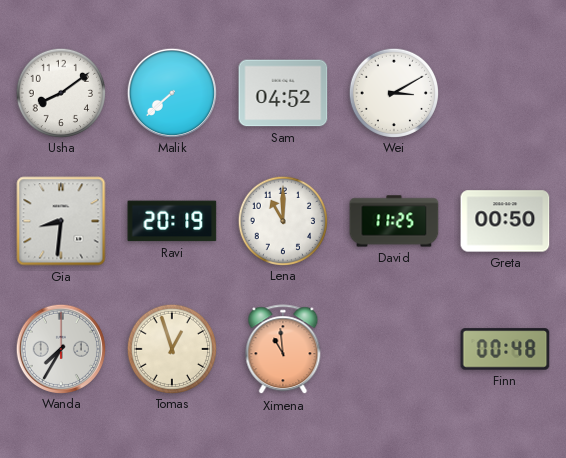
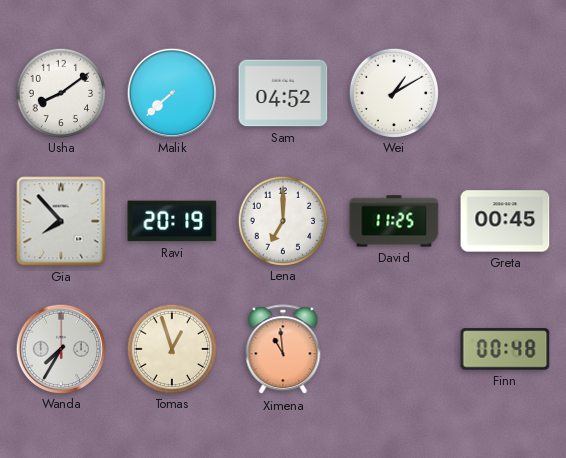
Wei: 3:10 -> 1:10 (393, 92)
Gia: 8:31 -> 7:53 (61, 221)
Lena: 11:00 -> 7:00 (282, 220)
Greta: 00:50 -> 00:45 (505, 221)
